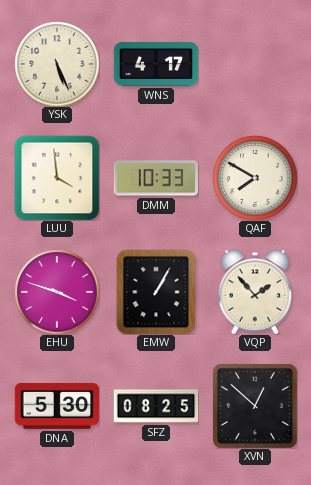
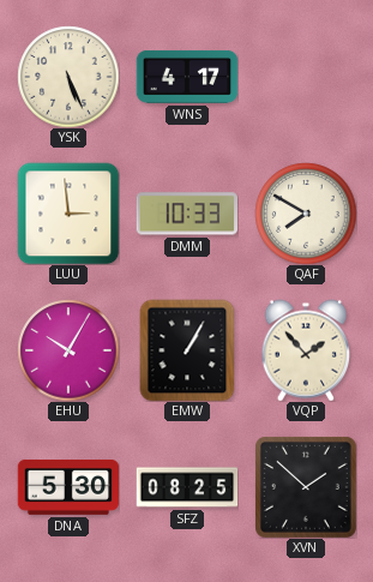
LUU: 3:59 -> 2:59 (68, 214)
EHU: 3:48 -> 10:05 (68, 350)
XVN: 12:52 -> 1:52 (306, 487)
